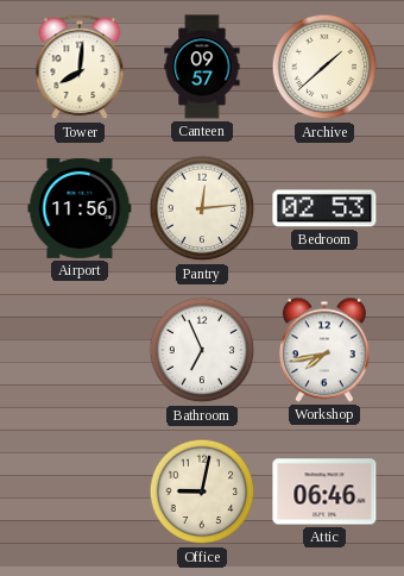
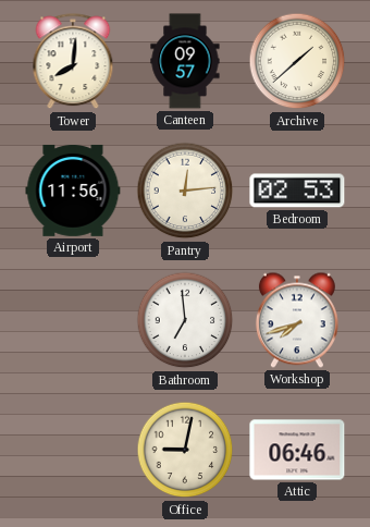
Bathroom: 6:56 -> 6:59 (185, 320)
Workshop: 7:43 -> 7:42 (297, 320)
